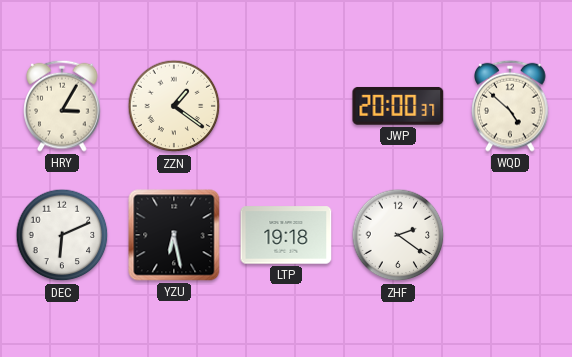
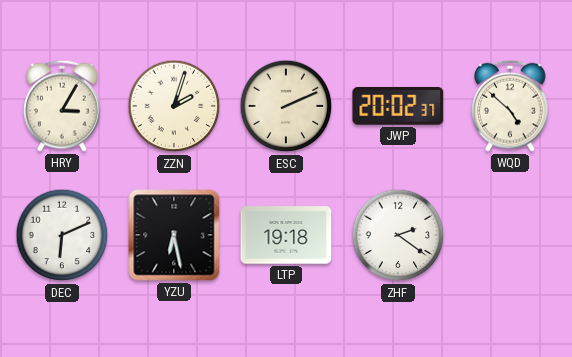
ZZN: 1:21 -> 2:03 (174, 106)
ESC: none -> 2:11 (286, 106)
JWP: 20:00 -> 20:02 (398, 106)
